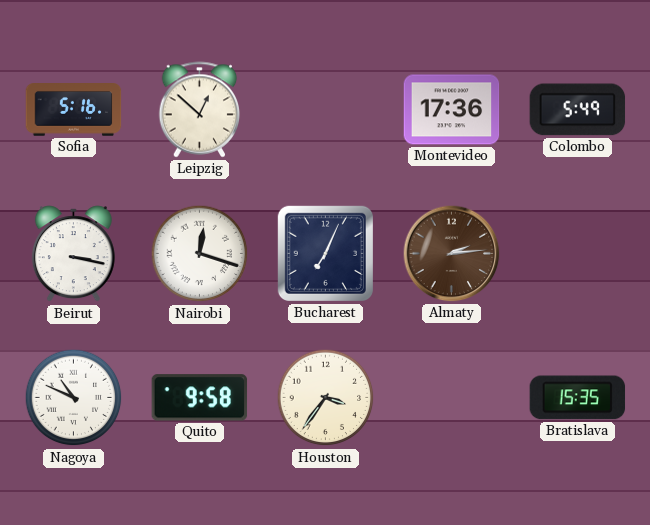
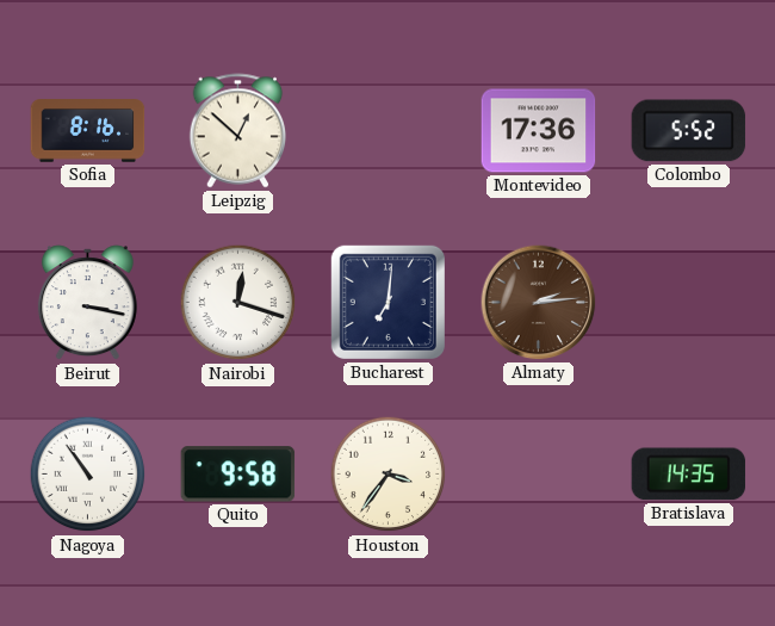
Sofia: 5:16 -> 8:16 (88, 131)
Colombo: 5:49 -> 5:52 (689, 131)
Bucharest: 7:04 -> 7:01 (387, 302)
Nagoya: 10:49 -> 10:54 (88, 475)
Bratislava: 15:35 -> 14:35 (689, 475)
